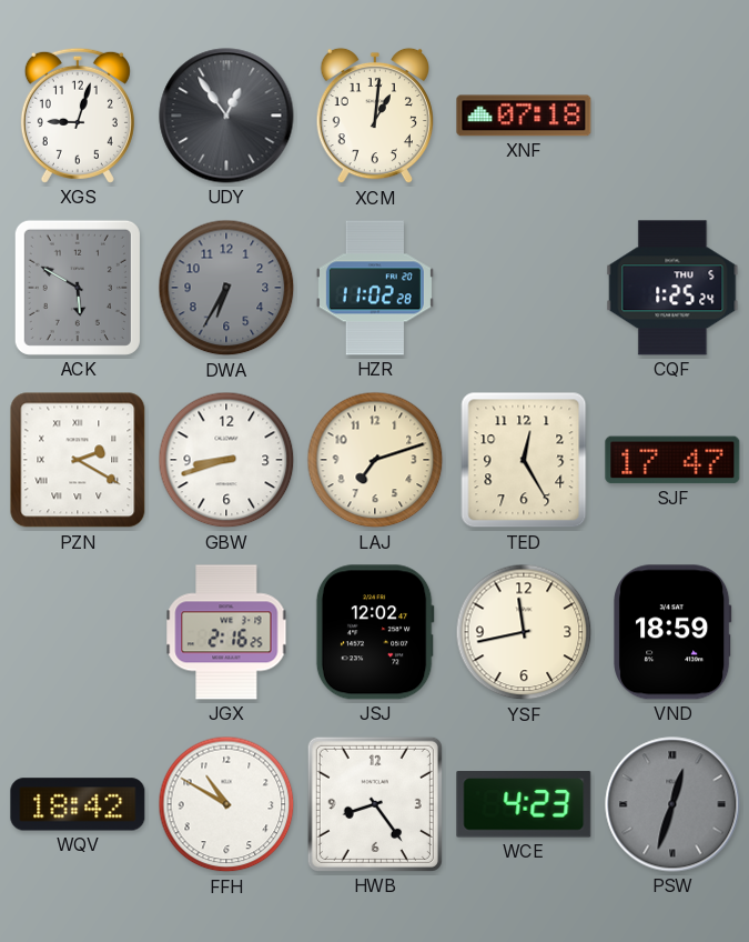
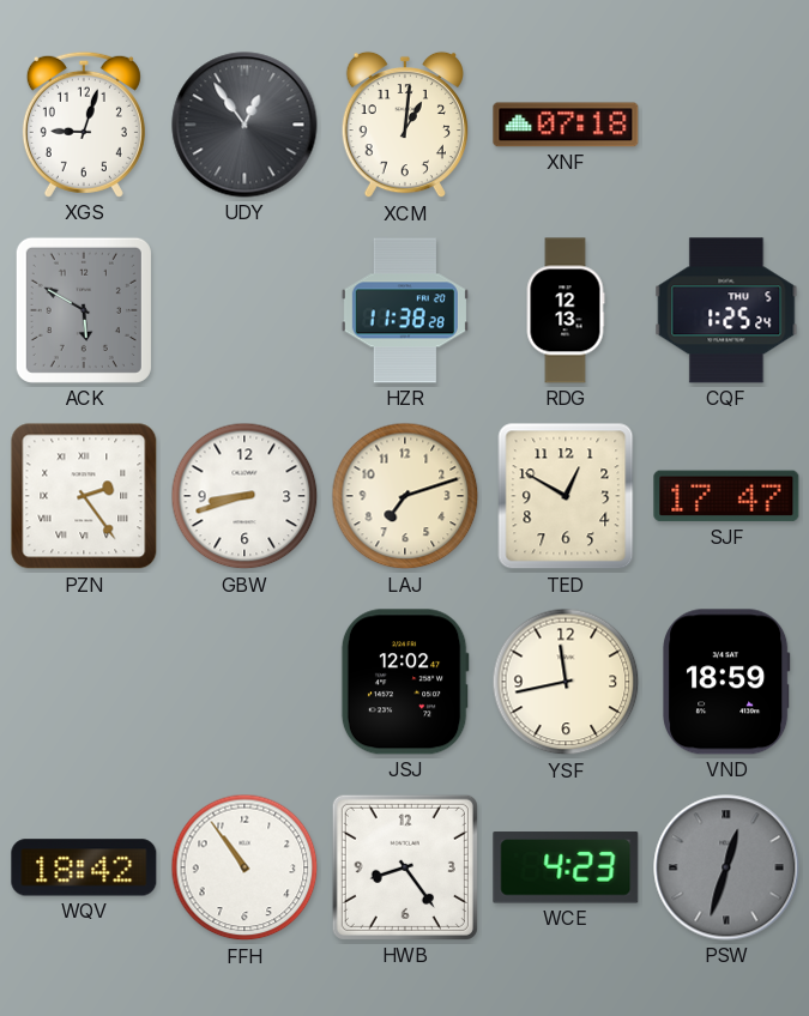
DWA: 6:35 -> none (226, 288)
HZR: 11:02 -> 11:38 (405, 310)
RDG: none -> 12:13 (566, 310)
PZN: 2:20 -> 2:24 (84, 496)
TED: 12:25 -> 12:50 (566, 496)
JGX: 2:16 -> none (226, 632)
FFH: 10:50 -> 10:54 (244, 867)
